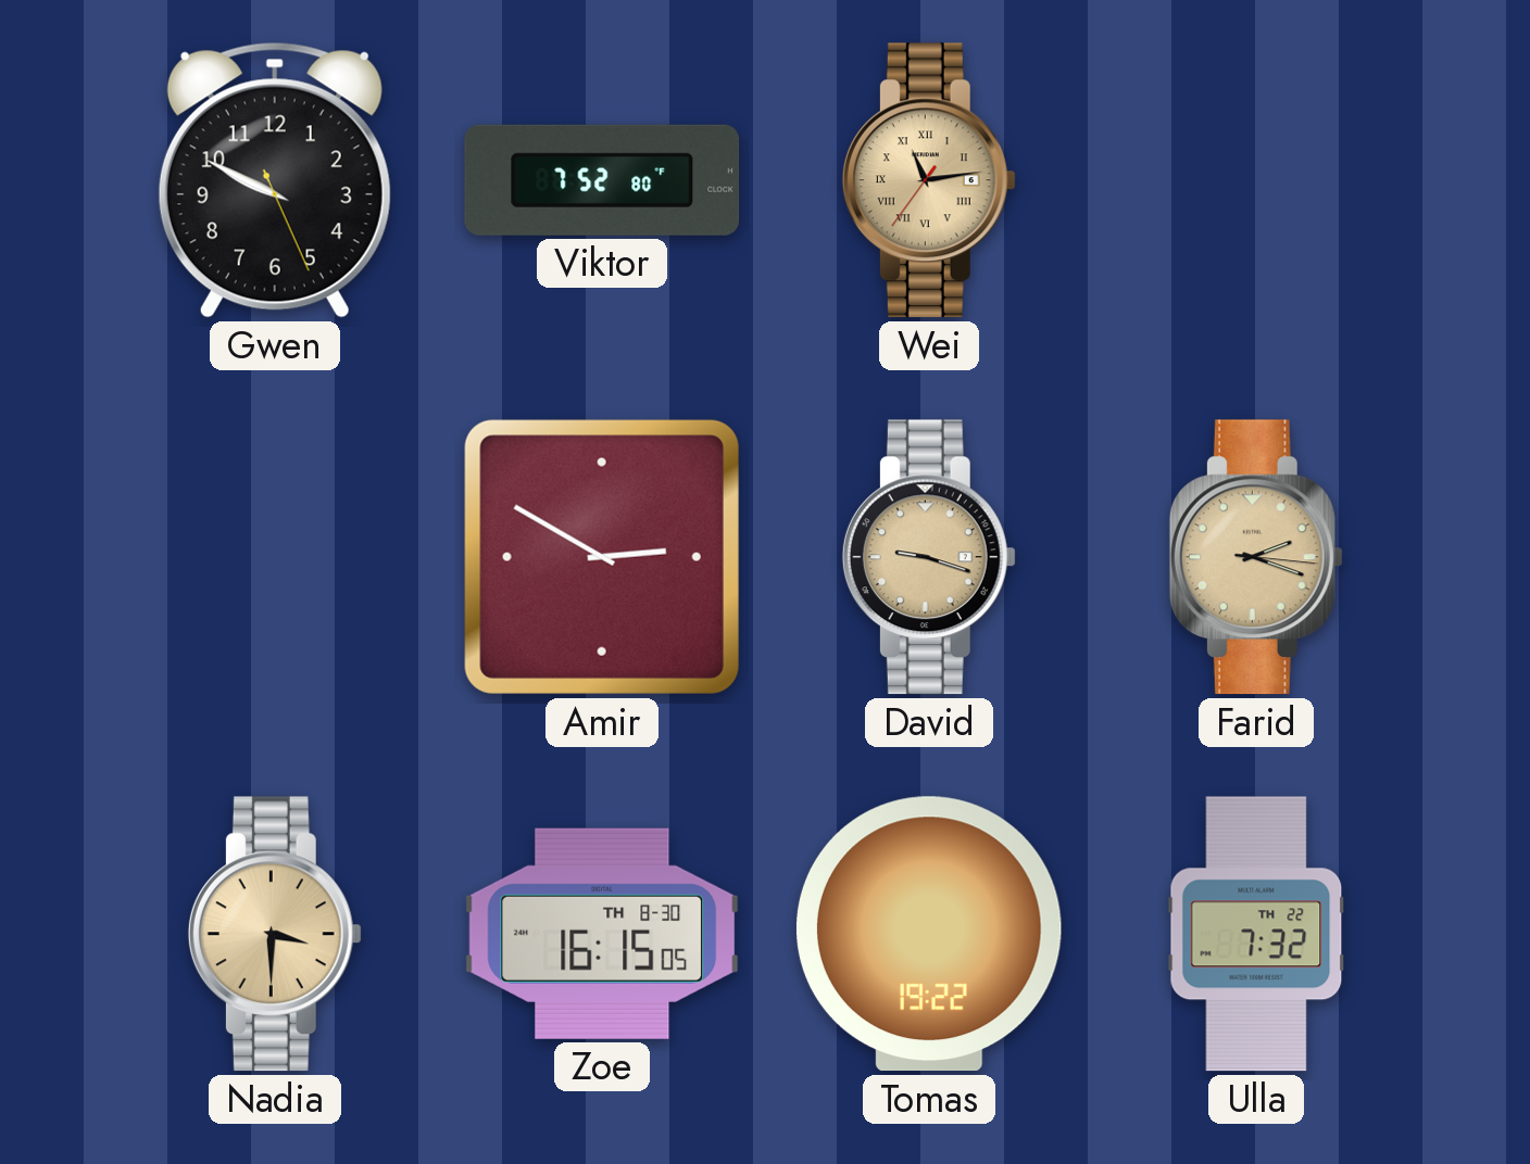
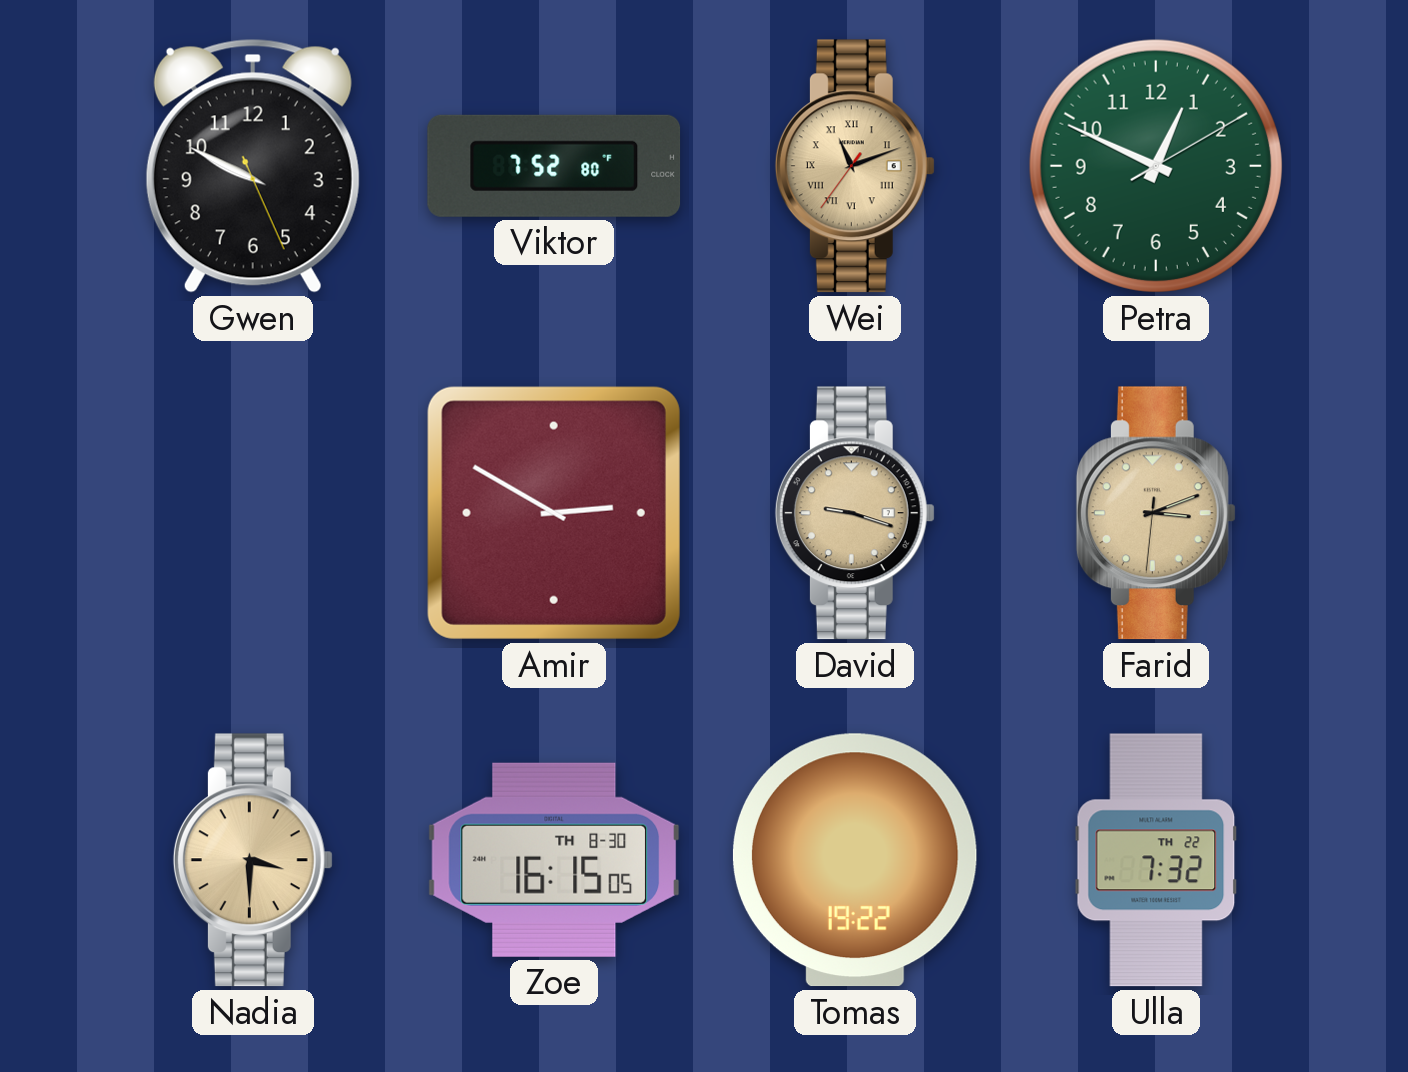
Wei: 11:13 -> 11:11 (855, 166)
Petra: none -> 12:49 (1156, 166)
Farid: 2:18 -> 3:11 (1156, 513)
